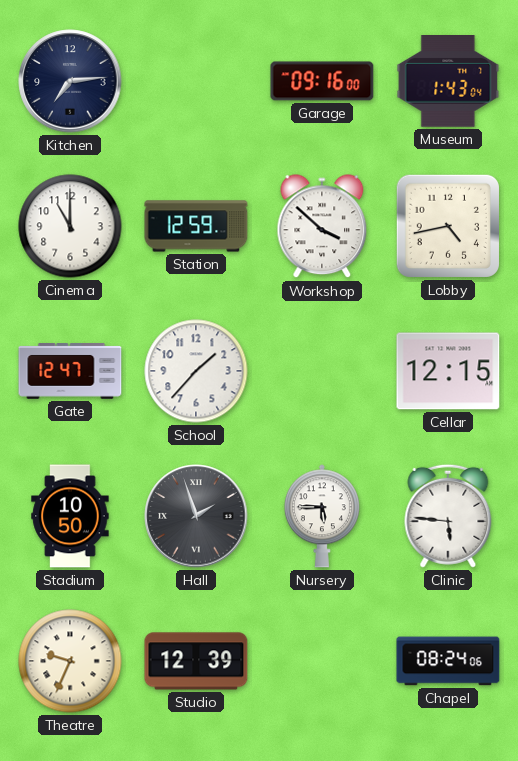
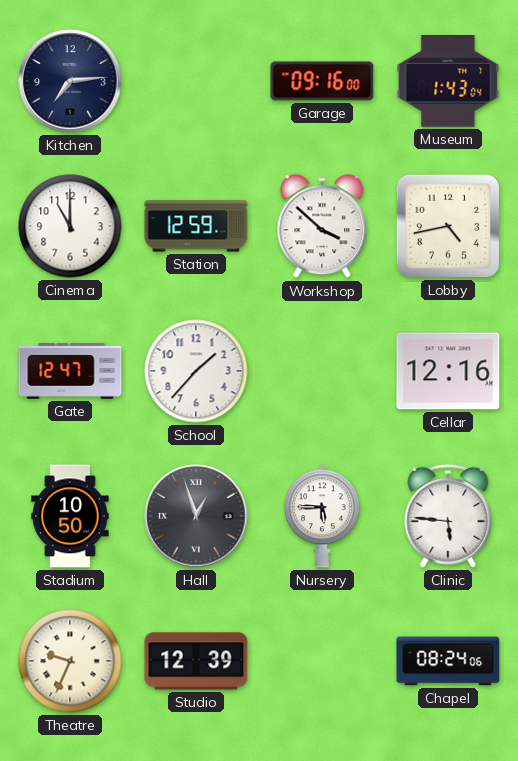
Cellar: 12:15 -> 12:16 (448, 371)
Hall: 1:57 -> 12:57 (196, 516)
